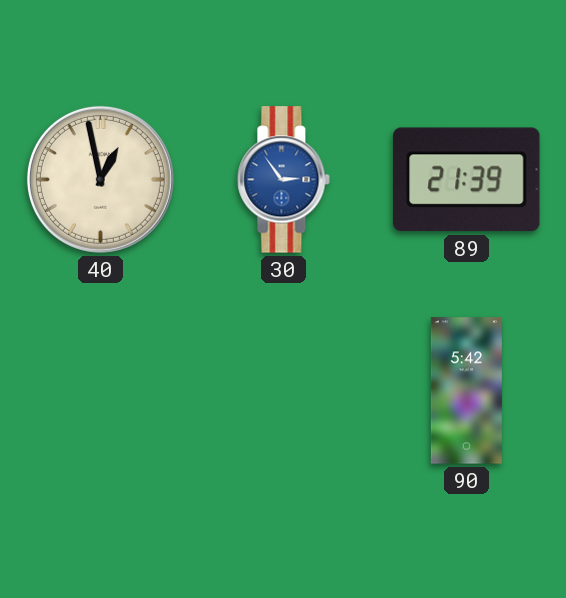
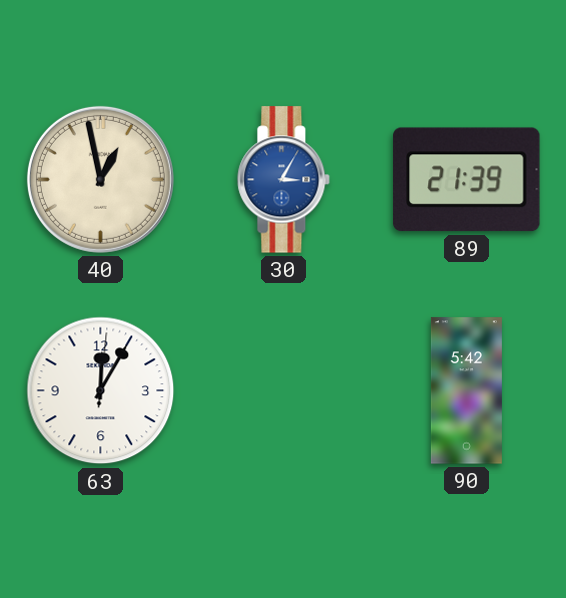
30: 2:54 -> 3:05 (284, 180)
63: none -> 12:05 (101, 391)
